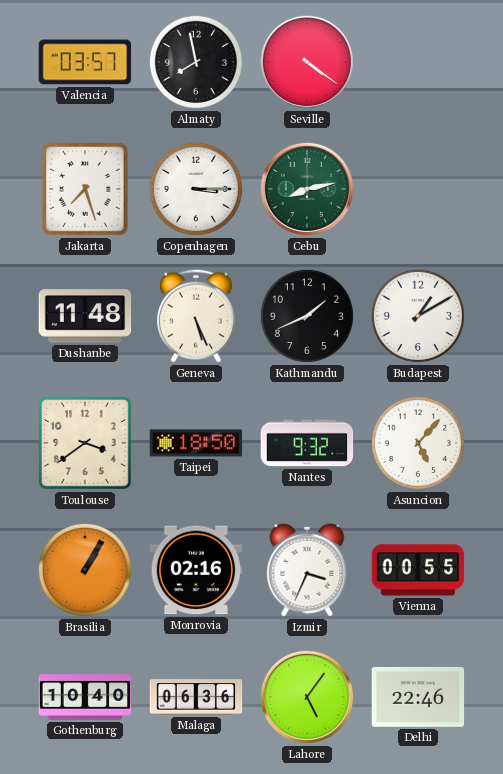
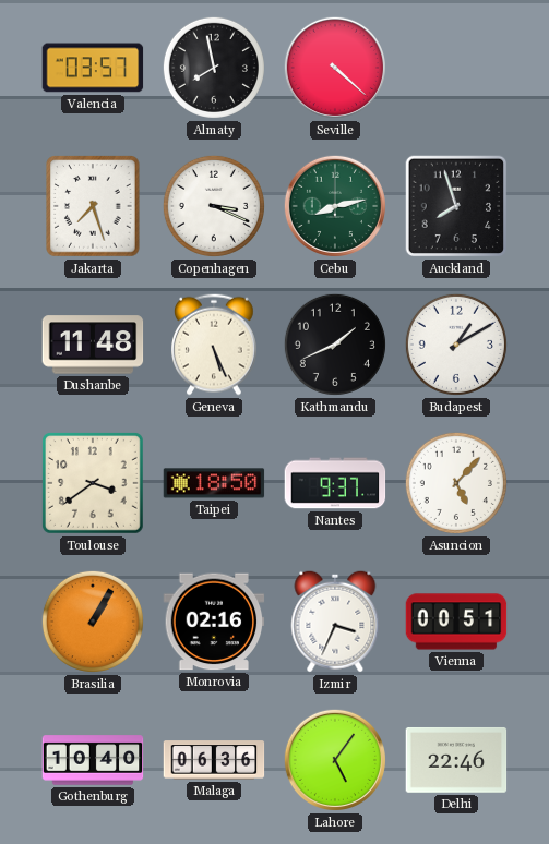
Seville: 4:21 -> 4:22 (335, 68)
Copenhagen: 3:15 -> 3:19 (214, 206)
Auckland: none -> 7:57 (456, 206)
Nantes: 9:32 -> 9:37 (335, 483)
Vienna: 00:55 -> 00:51 (456, 622)
